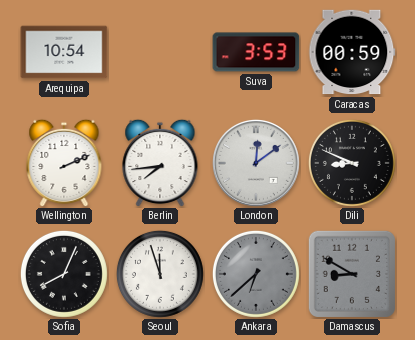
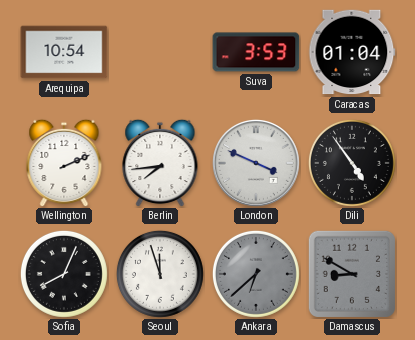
Caracas: 00:59 -> 01:04 (352, 52)
London: 12:09 -> 3:49 (256, 163)
Dili: 8:49 -> 4:54 (352, 163)
